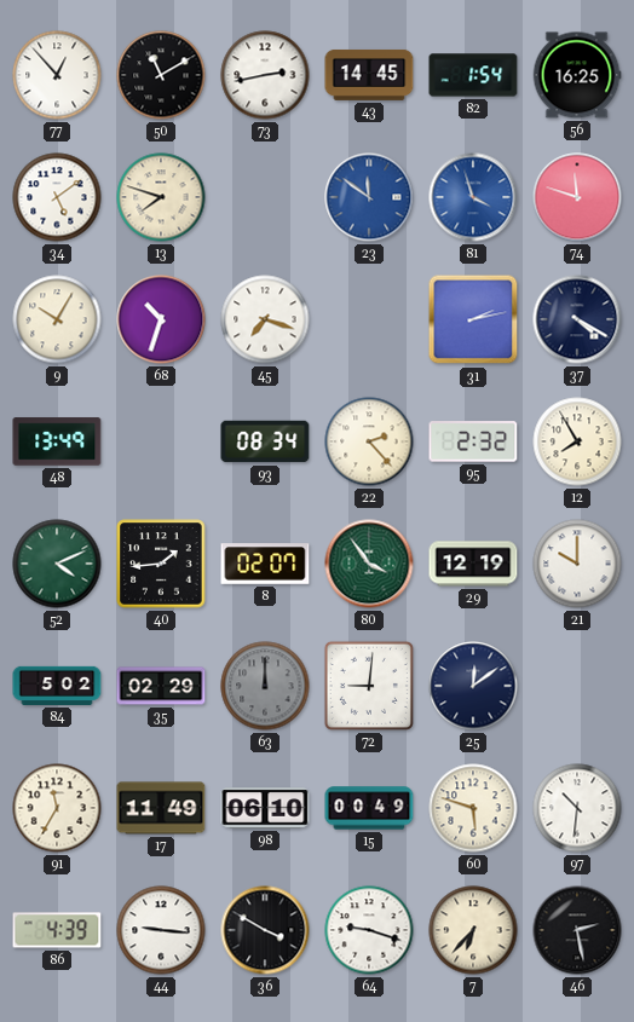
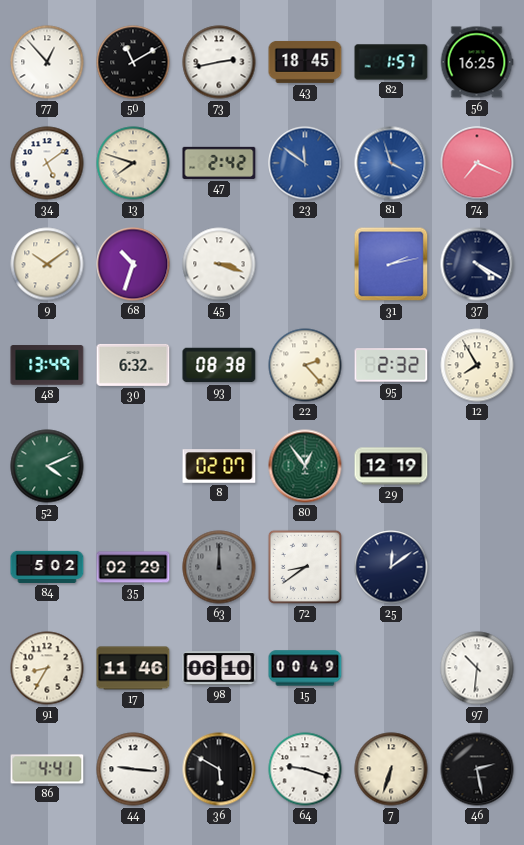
43: 14:45 -> 18:45 (305, 62)
82: 1:54 -> 1:57 (391, 62)
47: none -> 2:42 (219, 163)
74: 11:48 -> 7:19 (477, 163)
9: 10:05 -> 10:09 (47, 264)
45: 7:18 -> 3:18 (219, 264)
30: none -> 6:32 (133, 365)
93: 08:34 -> 08:38 (219, 365)
40: 1:44 -> none (161, 564)
80: 3:54 -> 12:54 (305, 466)
21: 10:00 -> none (577, 564)
72: 9:01 -> 8:39 (305, 567)
91: 11:35 -> 8:35 (47, 668)
17: 11:49 -> 11:46 (133, 668)
60: 5:48 -> none (473, 808)
86: 4:39 -> 4:41 (47, 769)
36: 3:50 -> 5:50 (219, 769)
7: 6:37 -> 6:33 (391, 769)
